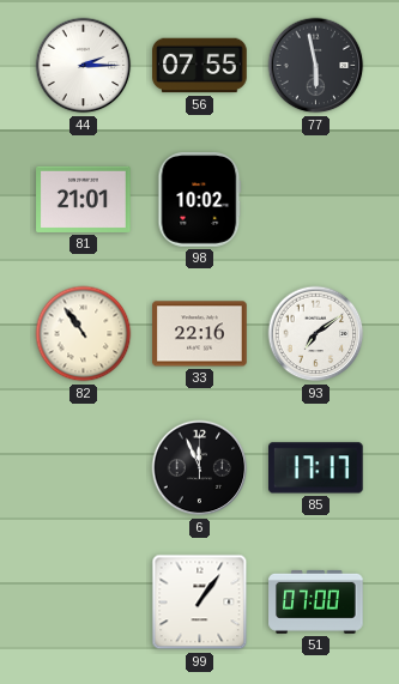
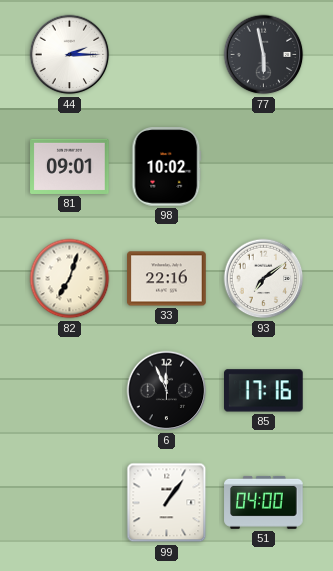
56: 07:55 -> none (200, 66)
81: 21:01 -> 09:01 (70, 166)
82: 10:54 -> 7:03 (70, 279)
85: 17:17 -> 17:16 (264, 391)
51: 07:00 -> 04:00 (264, 502)
